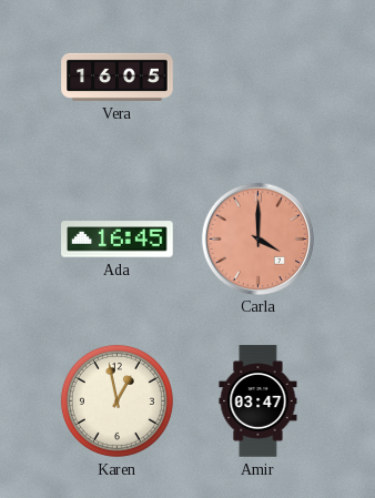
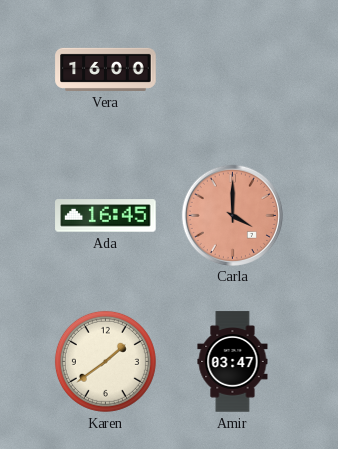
Vera: 16:05 -> 16:00 (106, 69)
Karen: 12:58 -> 1:39 (105, 361)
